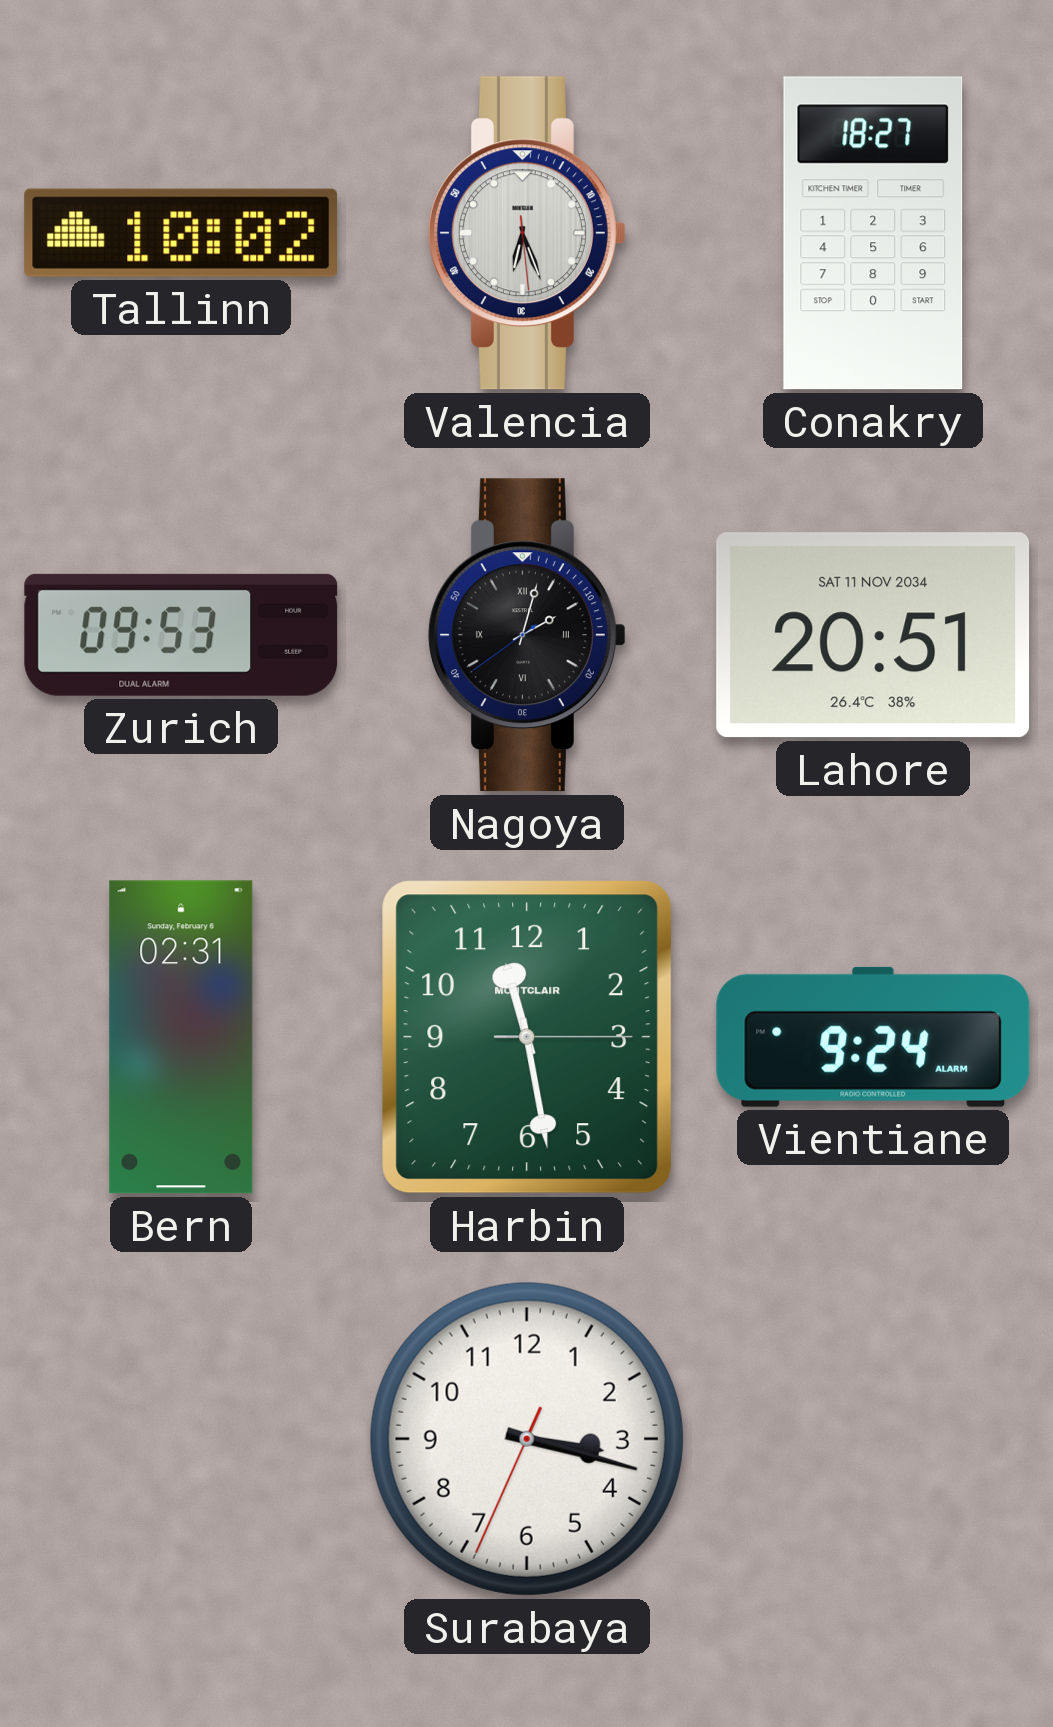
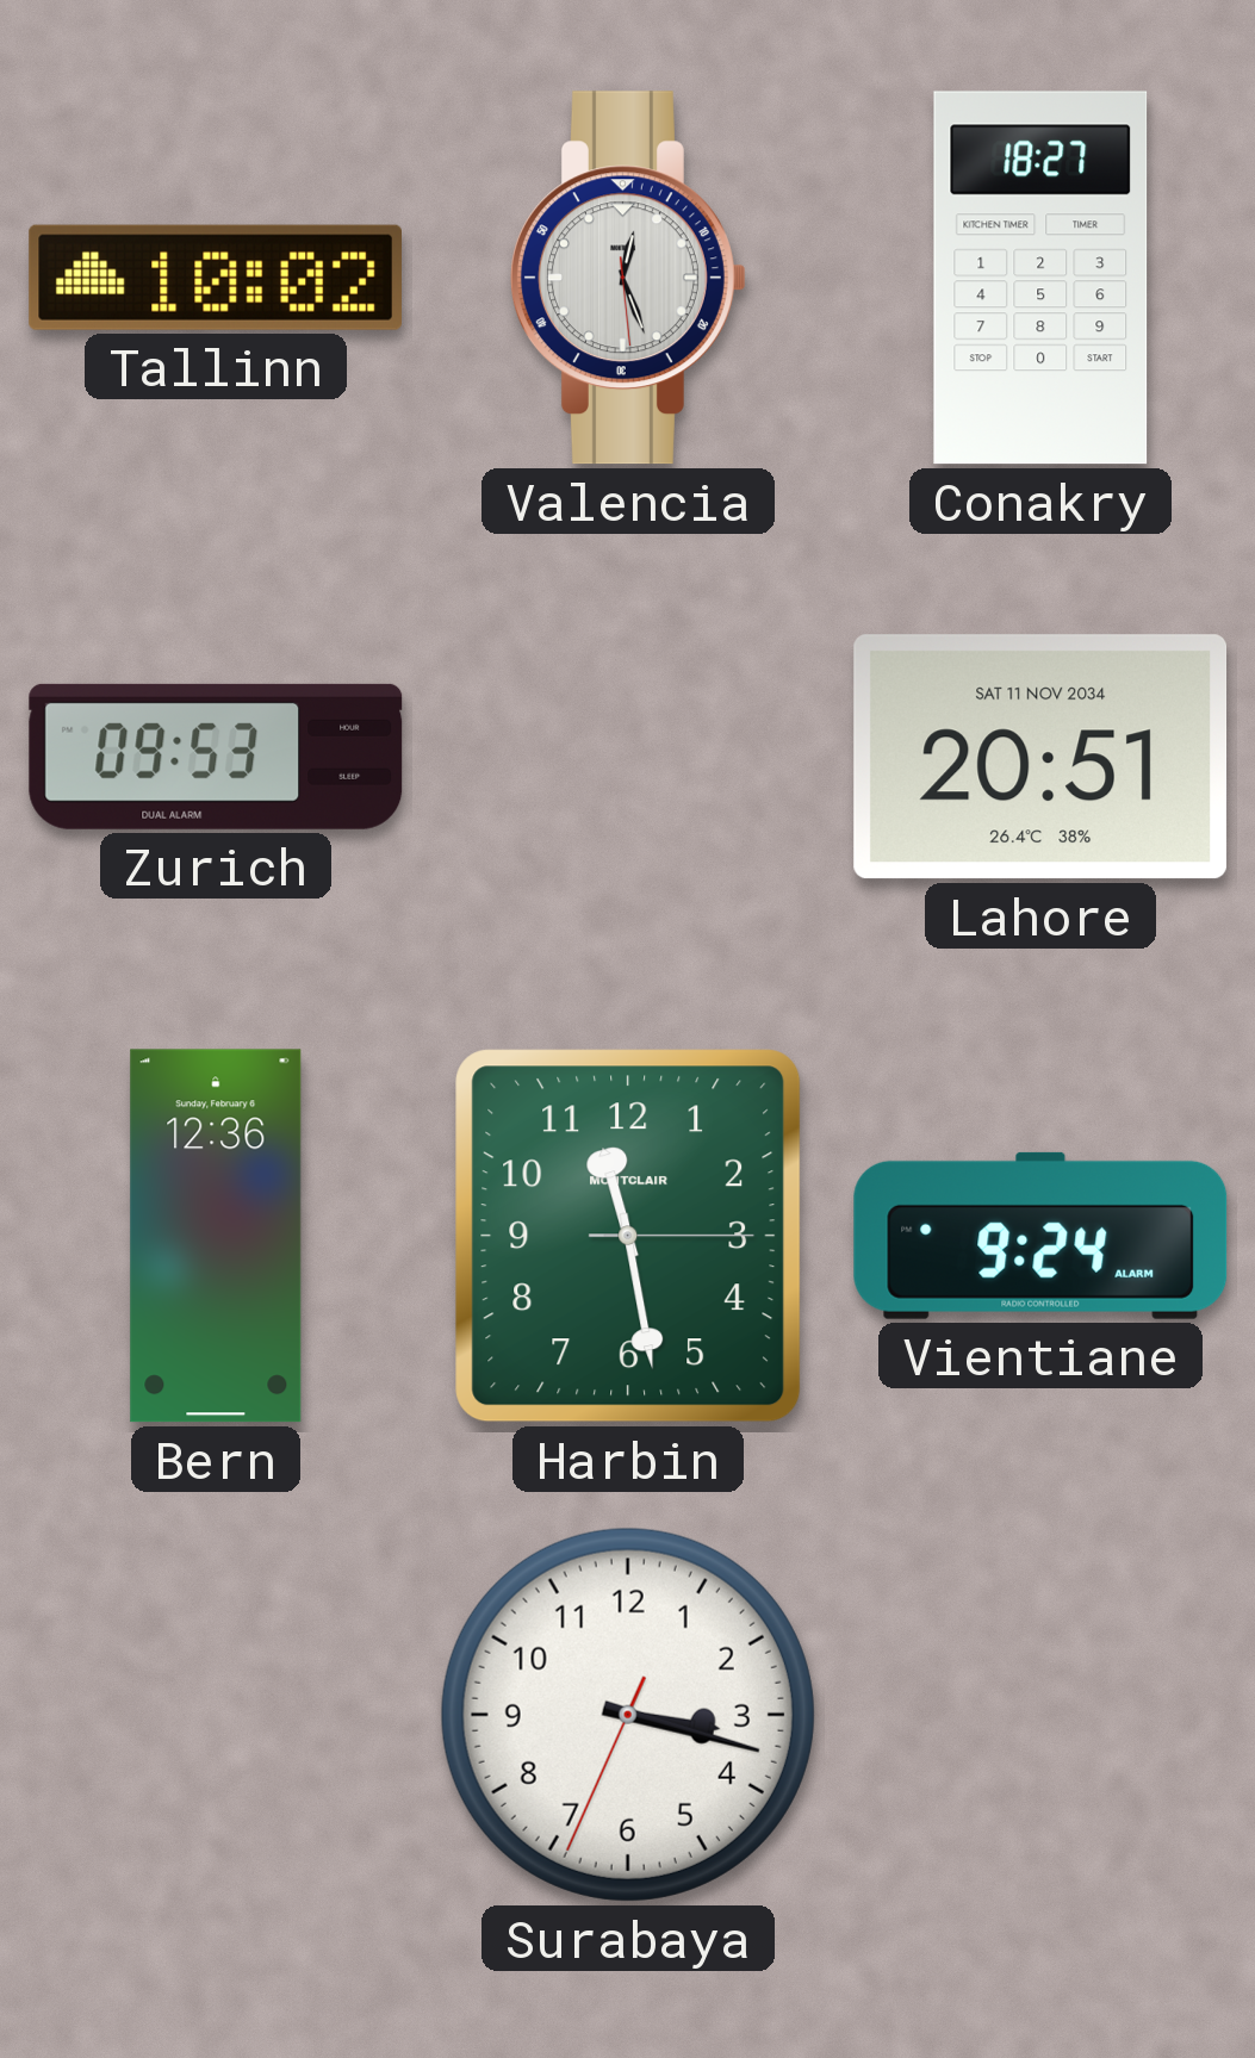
Valencia: 6:26 -> 12:26 (628, 278)
Nagoya: 2:02 -> none (527, 635)
Bern: 02:31 -> 12:36 (216, 1236)
